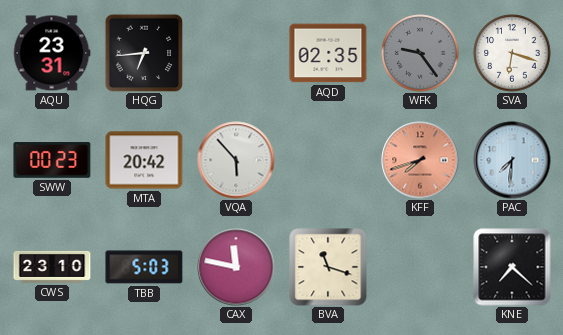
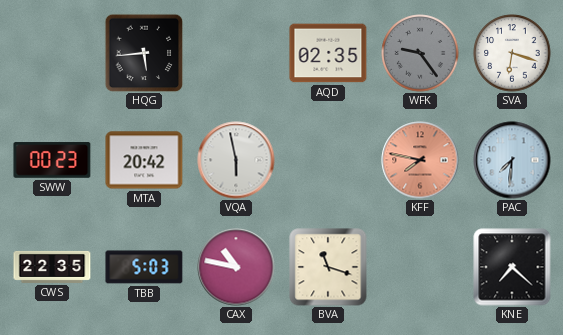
AQU: 23:31 -> none (52, 53)
HQG: 6:44 -> 5:44 (144, 53)
VQA: 5:53 -> 5:58 (236, 160)
KFF: 7:42 -> 7:47 (420, 160)
CWS: 23:10 -> 22:35 (52, 267)
CAX: 11:47 -> 10:47 (236, 267)
